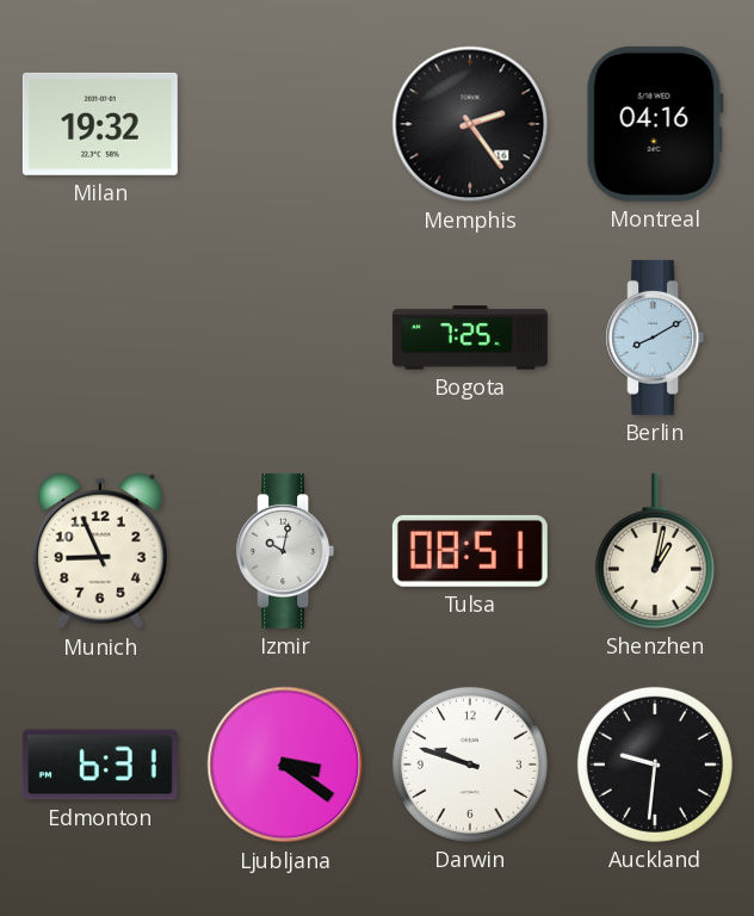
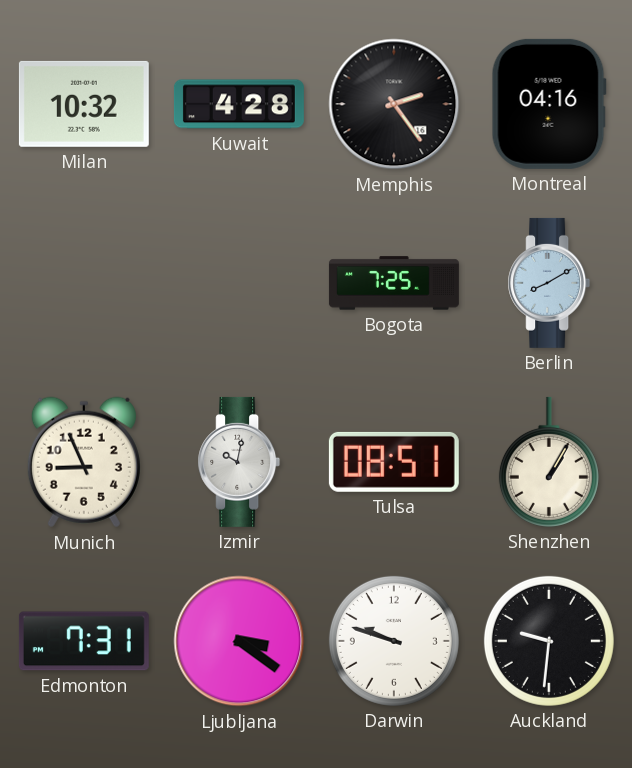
Milan: 19:32 -> 10:32 (84, 104)
Kuwait: none -> 4:28 (239, 104)
Shenzhen: 1:02 -> 1:05 (549, 462)
Edmonton: 6:31 -> 7:31 (84, 641)
